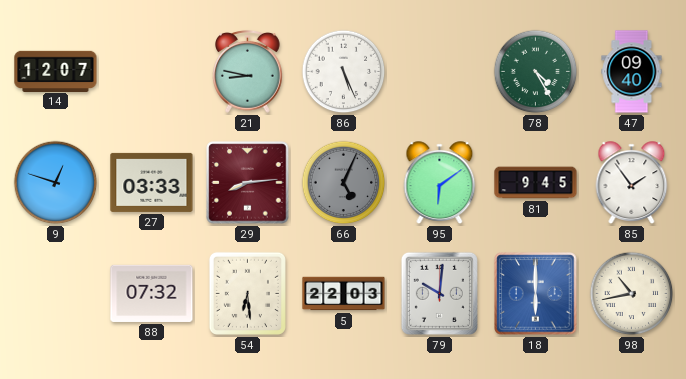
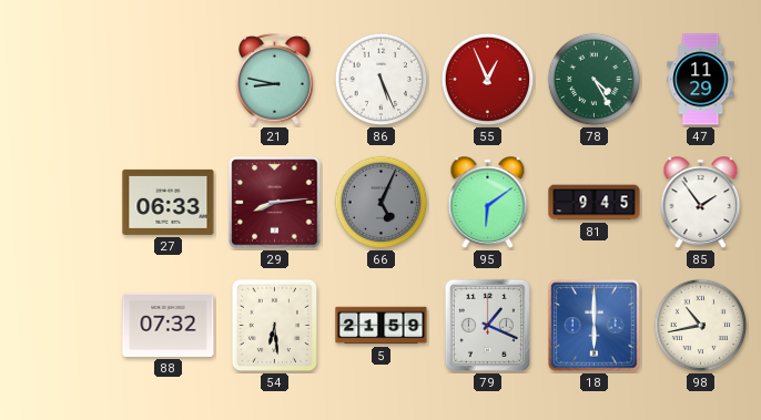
14: 12:07 -> none (56, 71)
55: none -> 12:56 (488, 80)
47: 09:40 -> 11:29 (701, 80)
9: 12:48 -> none (56, 183)
27: 03:33 -> 06:33 (169, 202)
5: 22:03 -> 21:59 (382, 326)
79: 10:01 -> 1:19 (487, 325)
